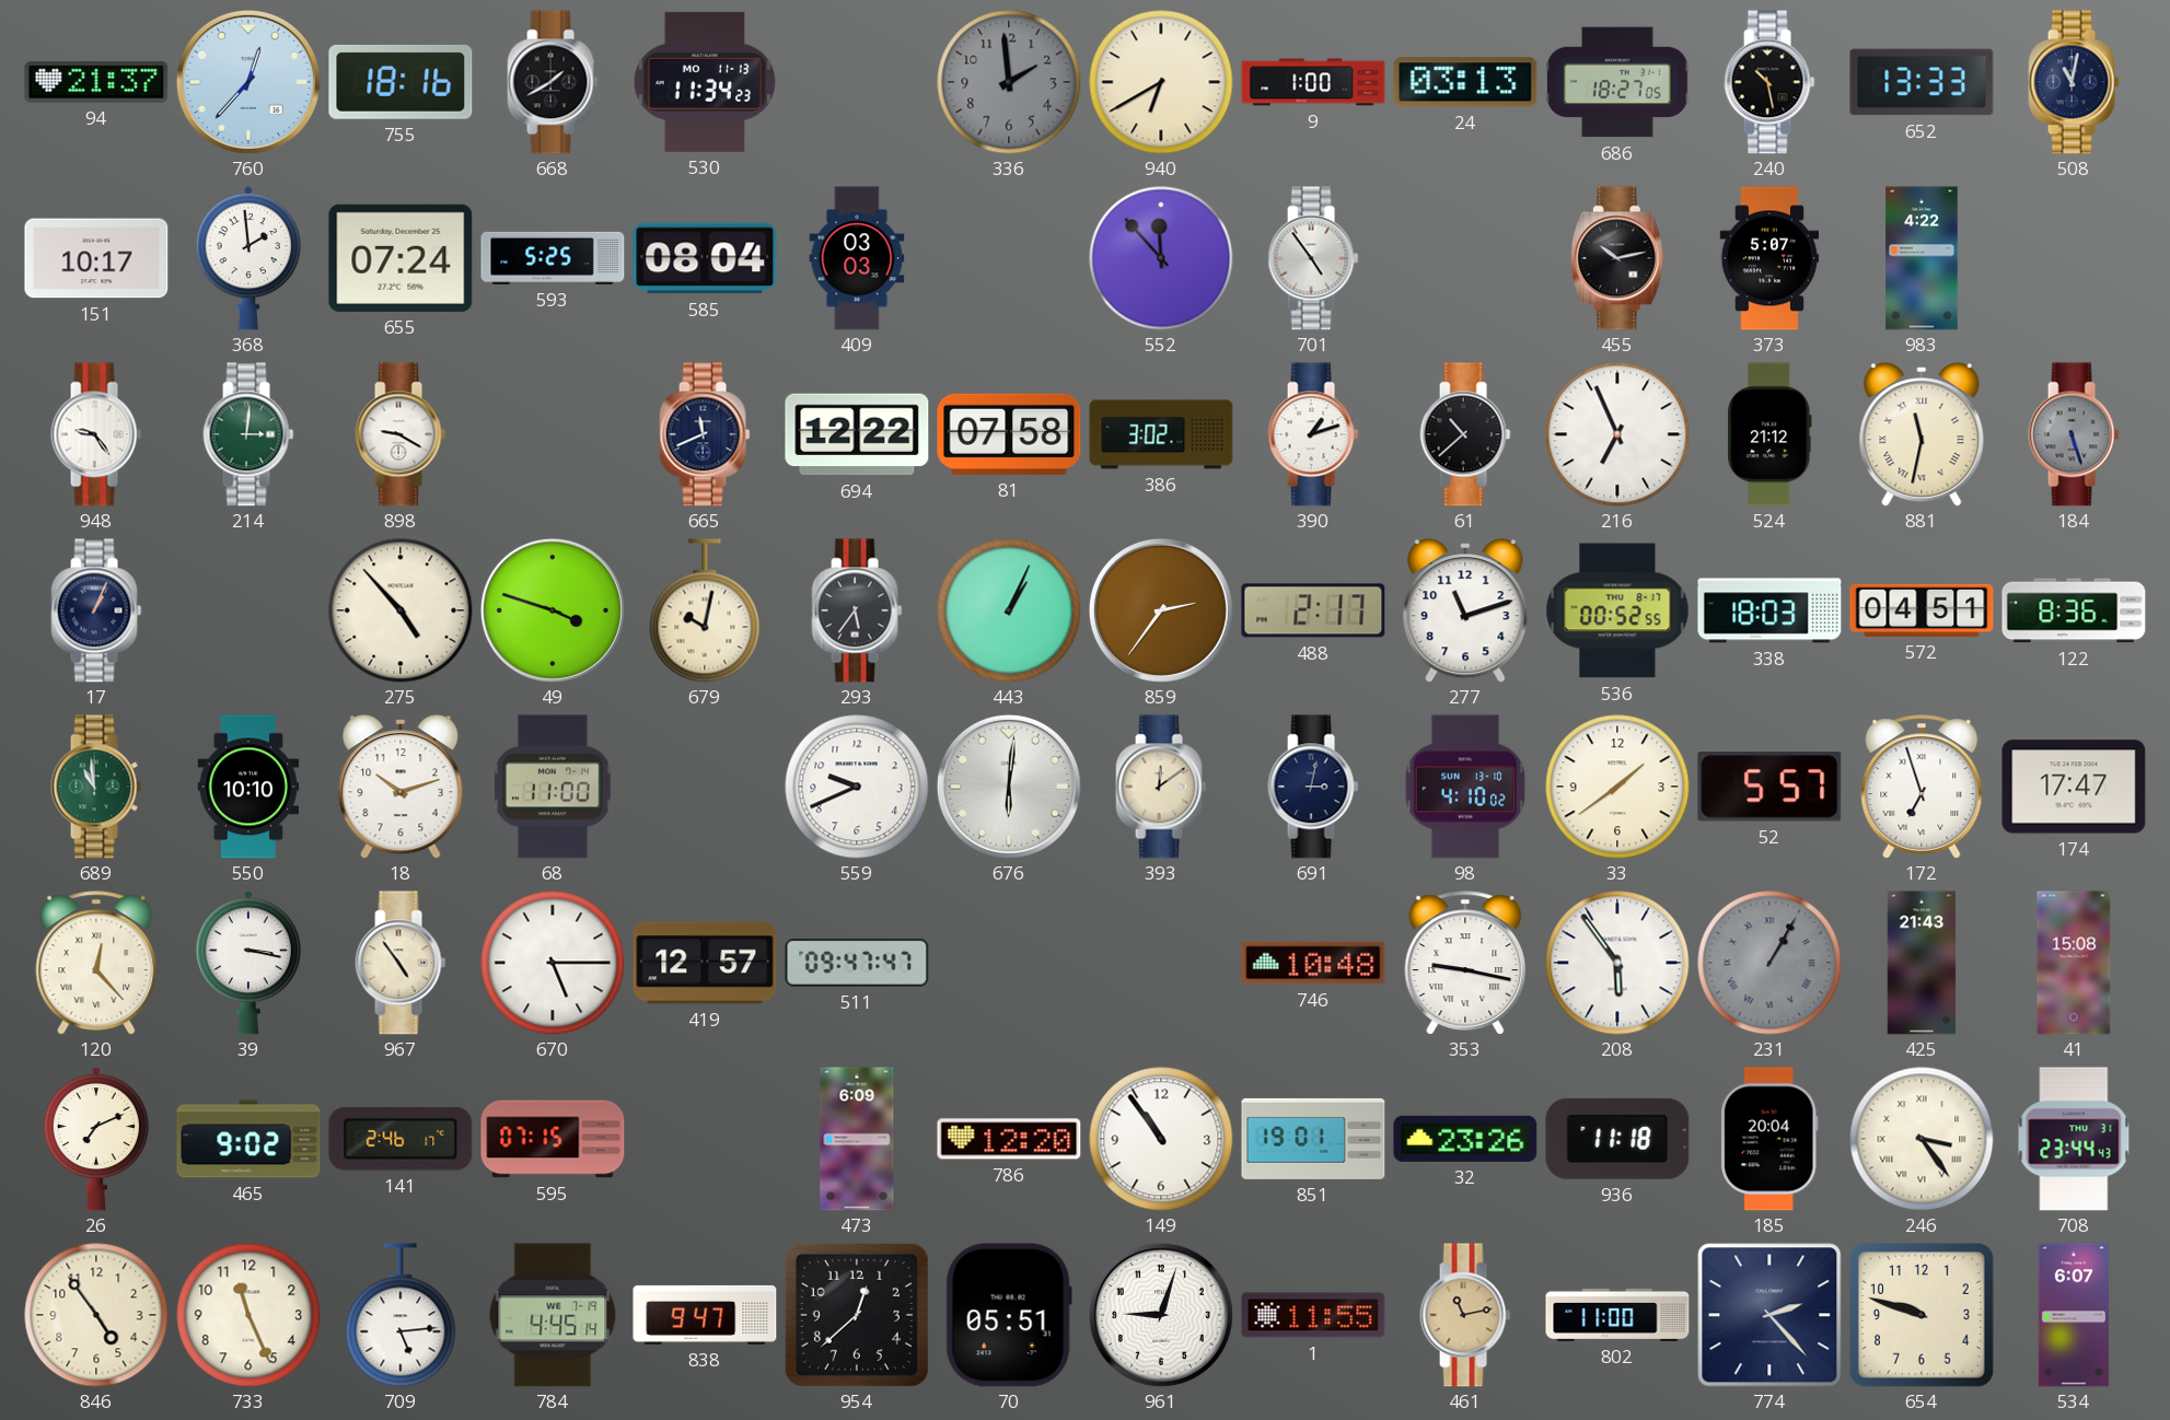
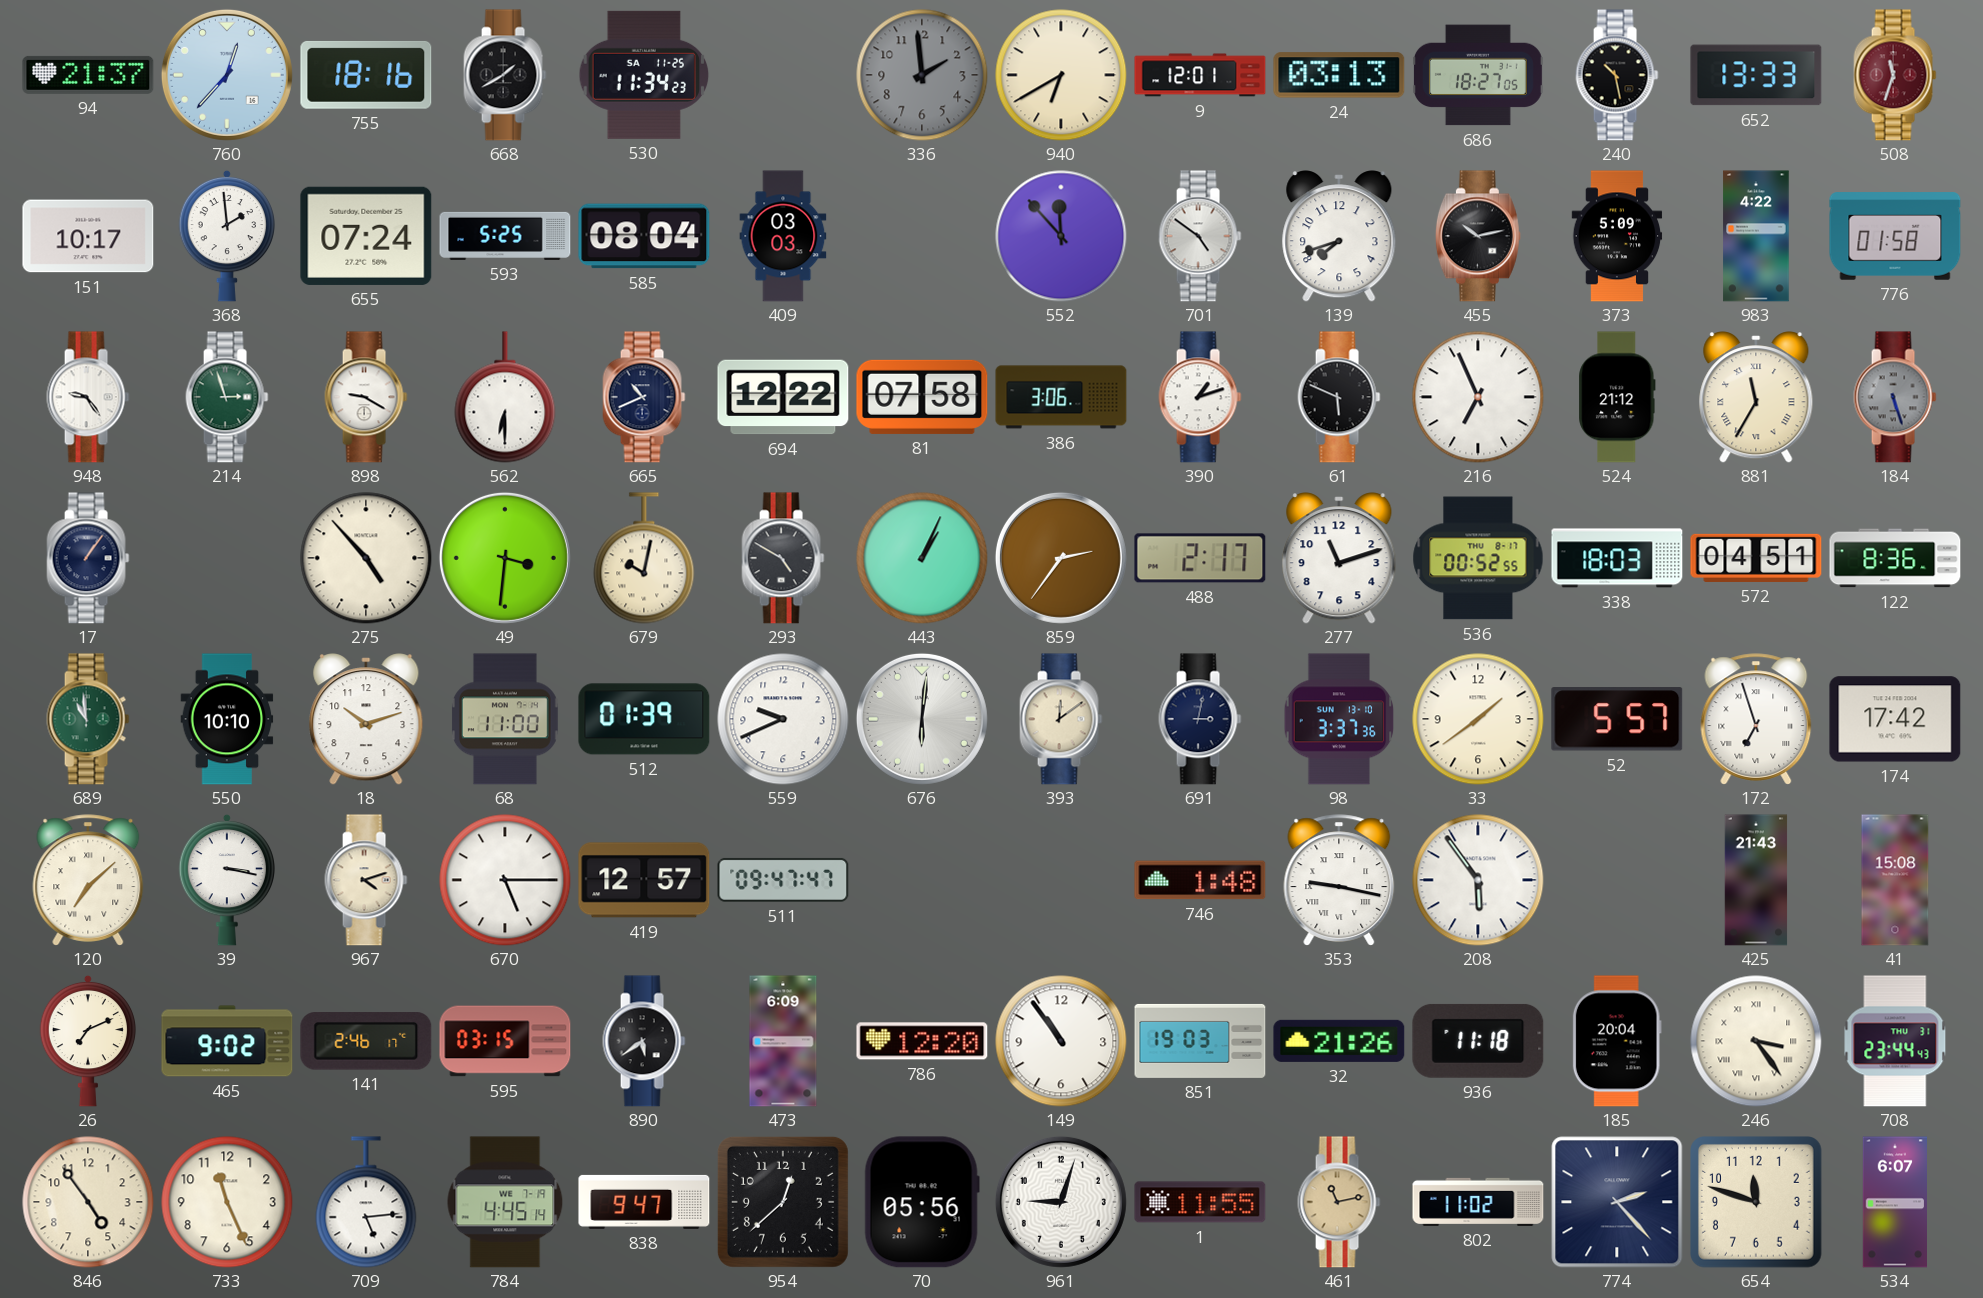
530 date: MO 11-13 -> SA 11-25 (644, 75)
9: 1:00 -> 12:01 (1200, 75)
508: 11:02 -> 11:33 (1895, 75)
508 dial: navy -> burgundy (1895, 75)
701: 4:54 -> 4:51 (1200, 236)
139: none -> 7:42 (1339, 236)
373: 5:07 -> 5:09 (1617, 236)
776: none -> 01:58 (1895, 236)
214: 3:01 -> 2:57 (227, 397)
562: none -> 6:30 (505, 397)
665: 11:41 -> 10:41 (644, 397)
386: 3:02 -> 3:06 (1061, 397)
61: 10:38 -> 5:49 (1339, 397)
881: 11:32 -> 11:35 (1756, 397)
17: 1:04 -> 1:06 (88, 558)
49: 3:48 -> 3:31 (505, 558)
293: 5:36 -> 4:50 (783, 558)
512: none -> 01:39 (644, 719)
98: 4:10 -> 3:37 (1339, 719)
174: 17:47 -> 17:42 (1895, 719)
120: 12:23 -> 7:08 (88, 880)
967: 4:54 -> 4:12 (366, 880)
746: 10:48 -> 1:48 (1200, 880)
231: 1:05 -> none (1769, 963)
595: 07:15 -> 03:15 (505, 1041)
890: none -> 5:39 (644, 1041)
851: 19:01 -> 19:03 (1200, 1041)
32: 23:26 -> 21:26 (1339, 1041)
70: 05:51 -> 05:56 (922, 1202)
802: 11:00 -> 11:02 (1478, 1202)
654: 9:48 -> 11:48 (1757, 1203)
